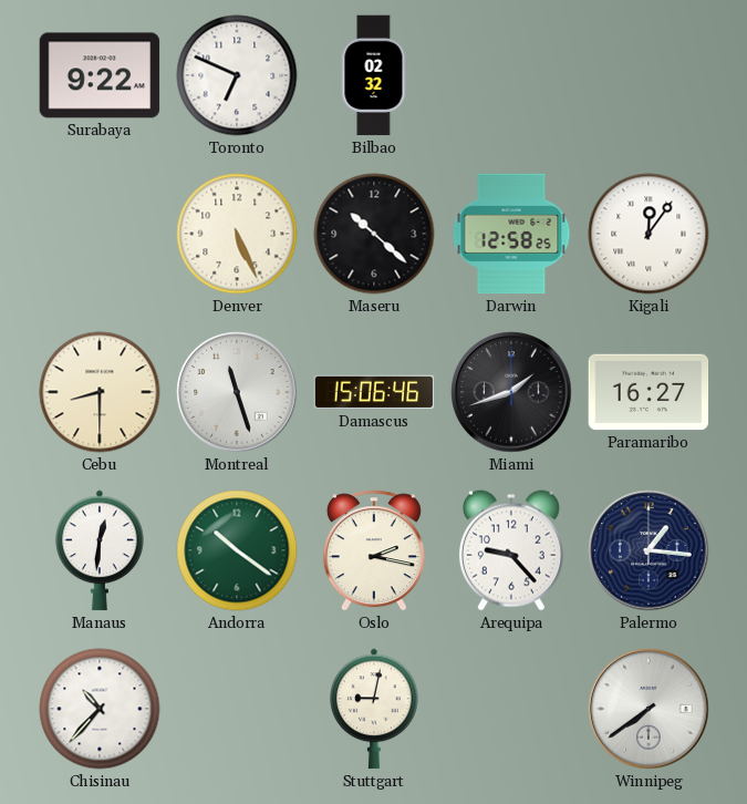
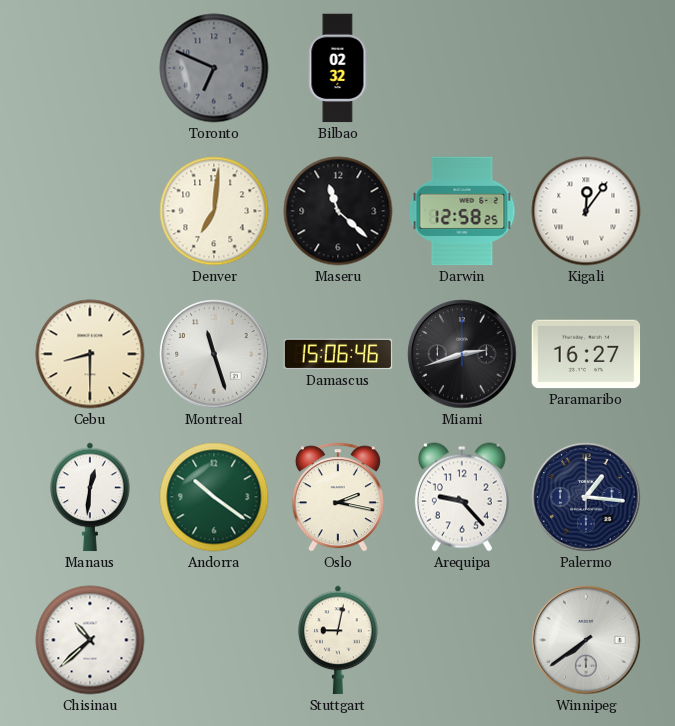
Surabaya: 9:22 -> none (100, 75)
Toronto dial: white -> grey (214, 68)
Denver: 5:26 -> 7:01 (214, 211)
Maseru: 10:22 -> 11:22 (338, 211)
Miami: 1:42 -> 2:42 (462, 354)
Chisinau: 10:37 -> 10:38 (90, 640)
